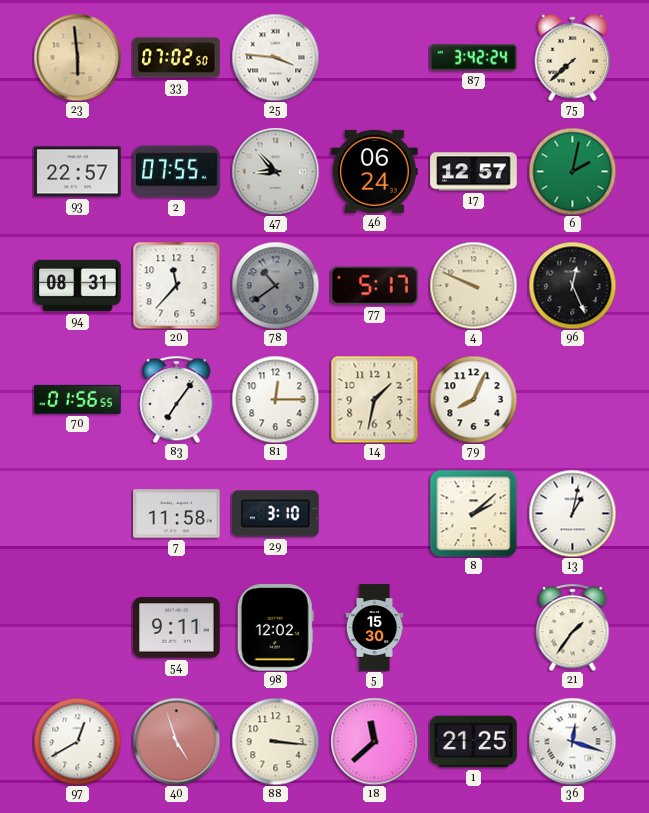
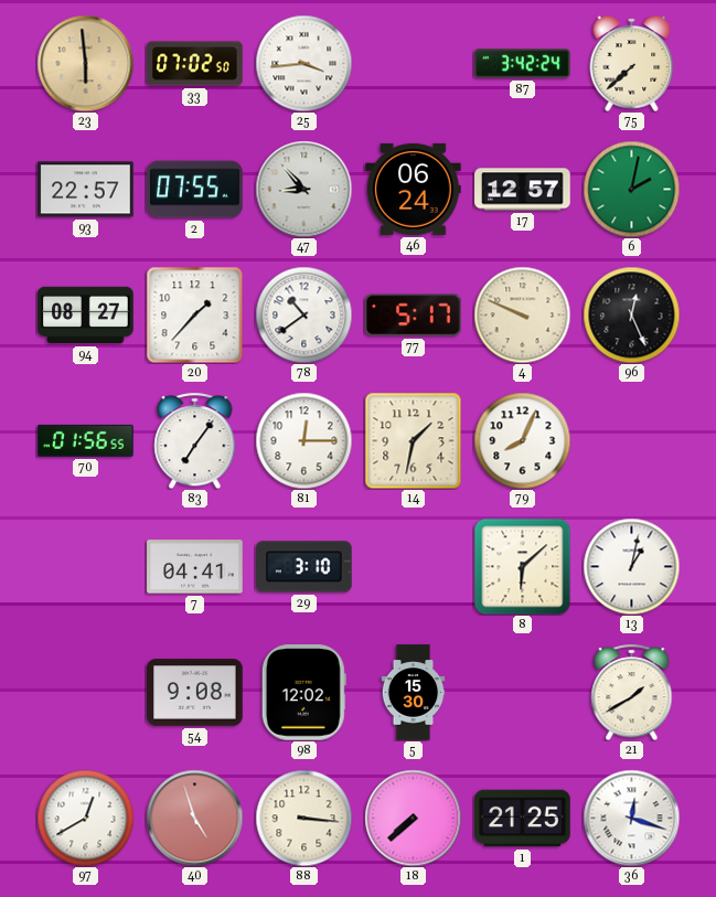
25: 3:46 -> 3:44 (303, 63)
94: 08:31 -> 08:27 (86, 316)
20: 11:37 -> 1:37 (194, 314)
78 dial: grey -> white (303, 314)
7: 11:58 -> 04:41 (195, 567)
8: 2:08 -> 6:08 (522, 566)
54: 9:11 -> 9:08 (195, 693)
21: 1:36 -> 1:40 (632, 692)
18: 11:38 -> 7:38 (413, 818)
